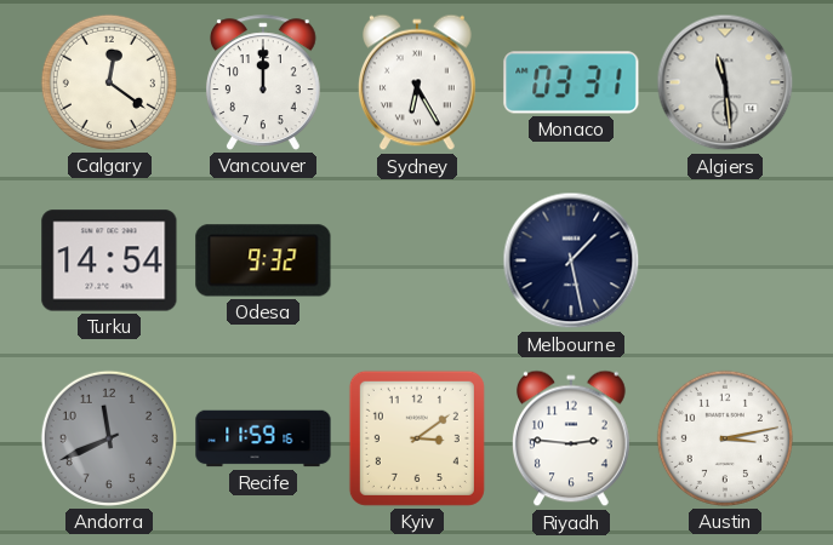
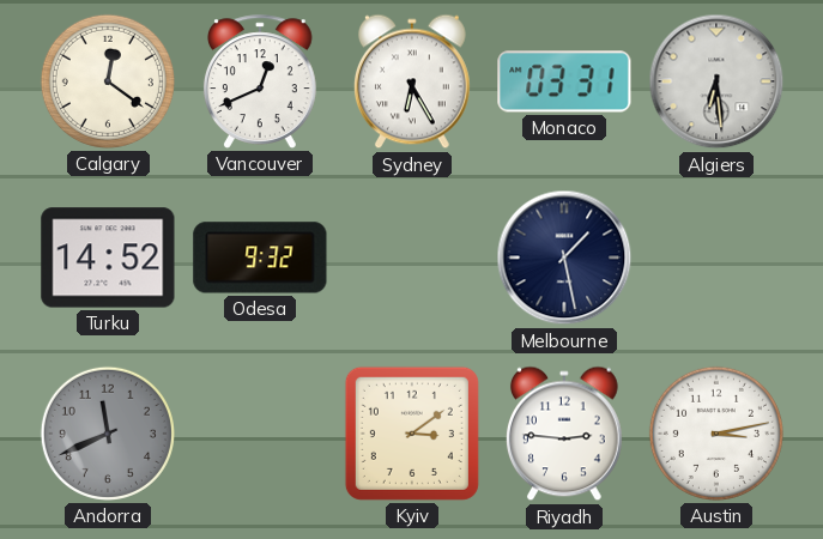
Vancouver: 12:00 -> 12:41 (260, 81)
Algiers: 11:29 -> 6:29 (716, 81)
Turku: 14:54 -> 14:52 (108, 258)
Recife: 11:59 -> none (263, 438)
